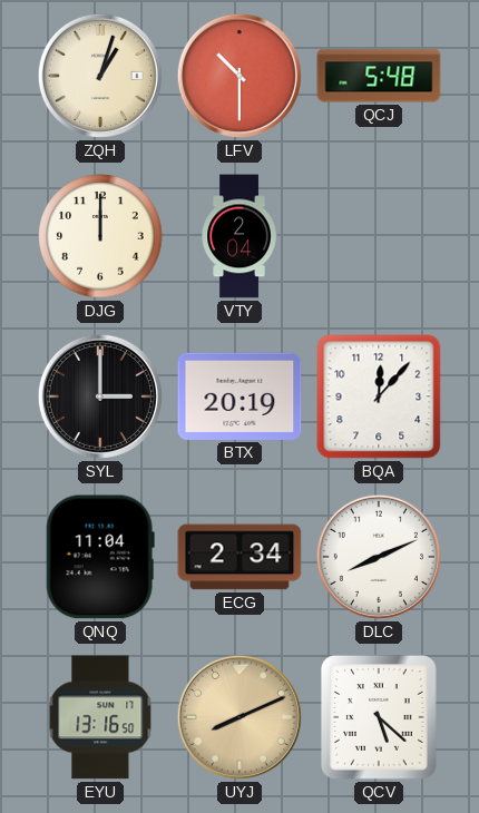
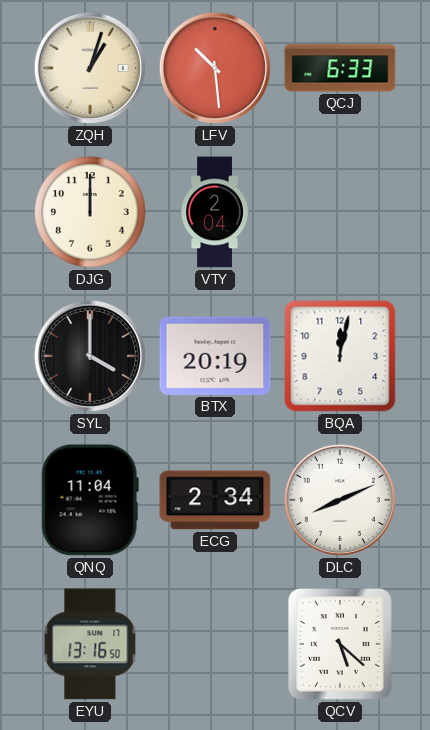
LFV: 10:30 -> 10:29 (215, 68)
QCJ: 5:48 -> 6:33 (340, 68)
SYL: 3:00 -> 4:00 (90, 356)
BQA: 12:07 -> 12:02 (340, 356)
UYJ: 8:11 -> none (239, 717)
